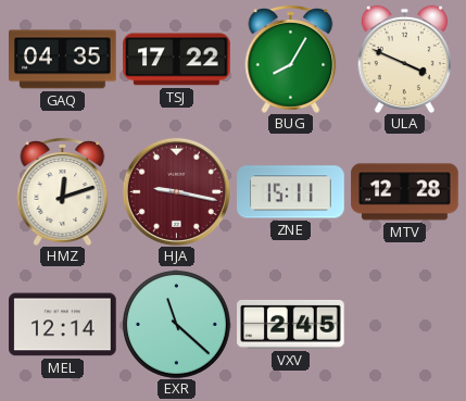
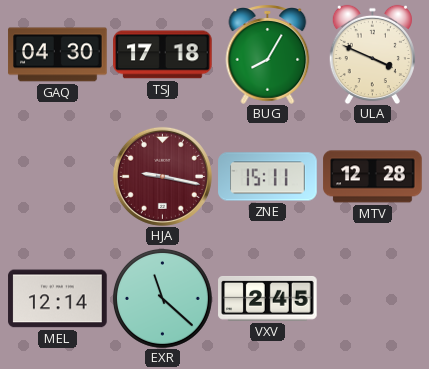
GAQ: 04:35 -> 04:30 (58, 55)
TSJ: 17:22 -> 17:18 (163, 55)
HMZ: 12:12 -> none (63, 191)
